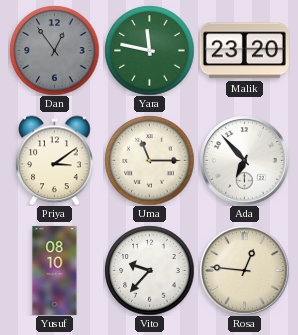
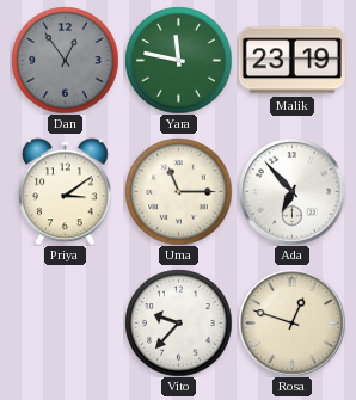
Malik: 23:20 -> 23:19 (291, 61)
Yusuf: 08:10 -> none (55, 270)
Rosa: 12:46 -> 12:48 (291, 322)
